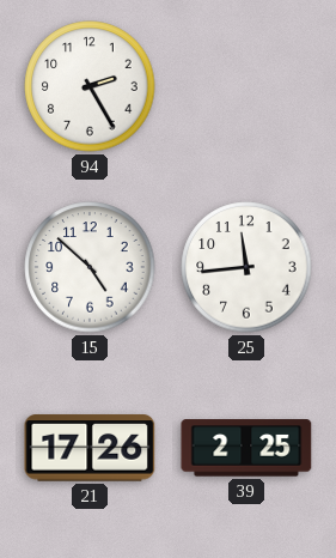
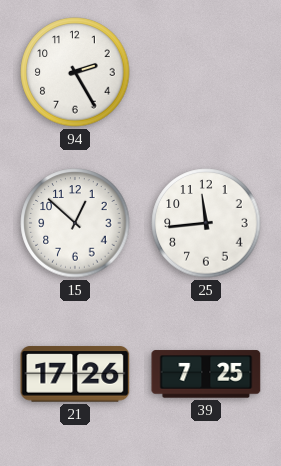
15: 4:52 -> 12:52 (75, 223)
39: 2:25 -> 7:25 (206, 374)
